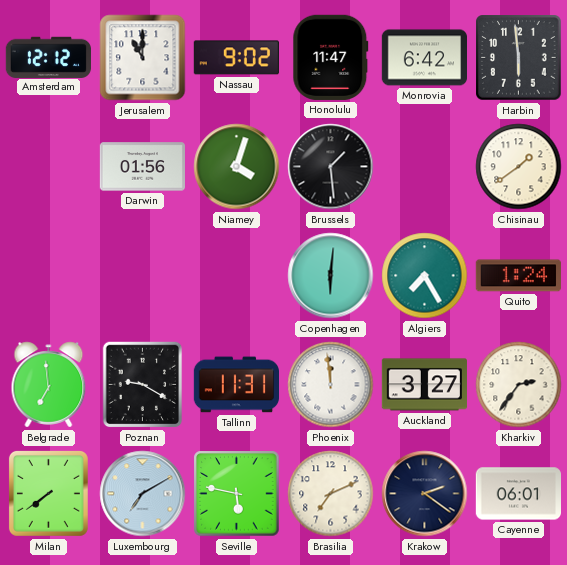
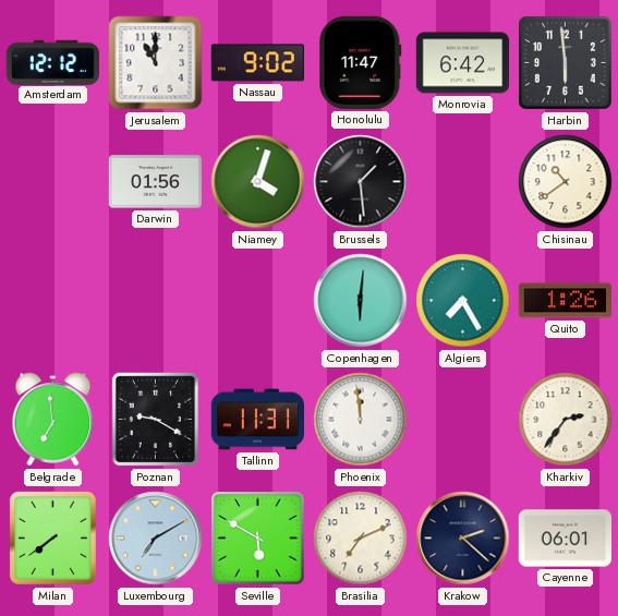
Chisinau: 1:39 -> 10:39 (566, 182)
Quito: 1:24 -> 1:26 (565, 301)
Auckland: 3:27 -> none (424, 385)
Seville: 5:47 -> 5:50 (258, 539)
Krakow: 2:21 -> 2:22 (463, 539)
